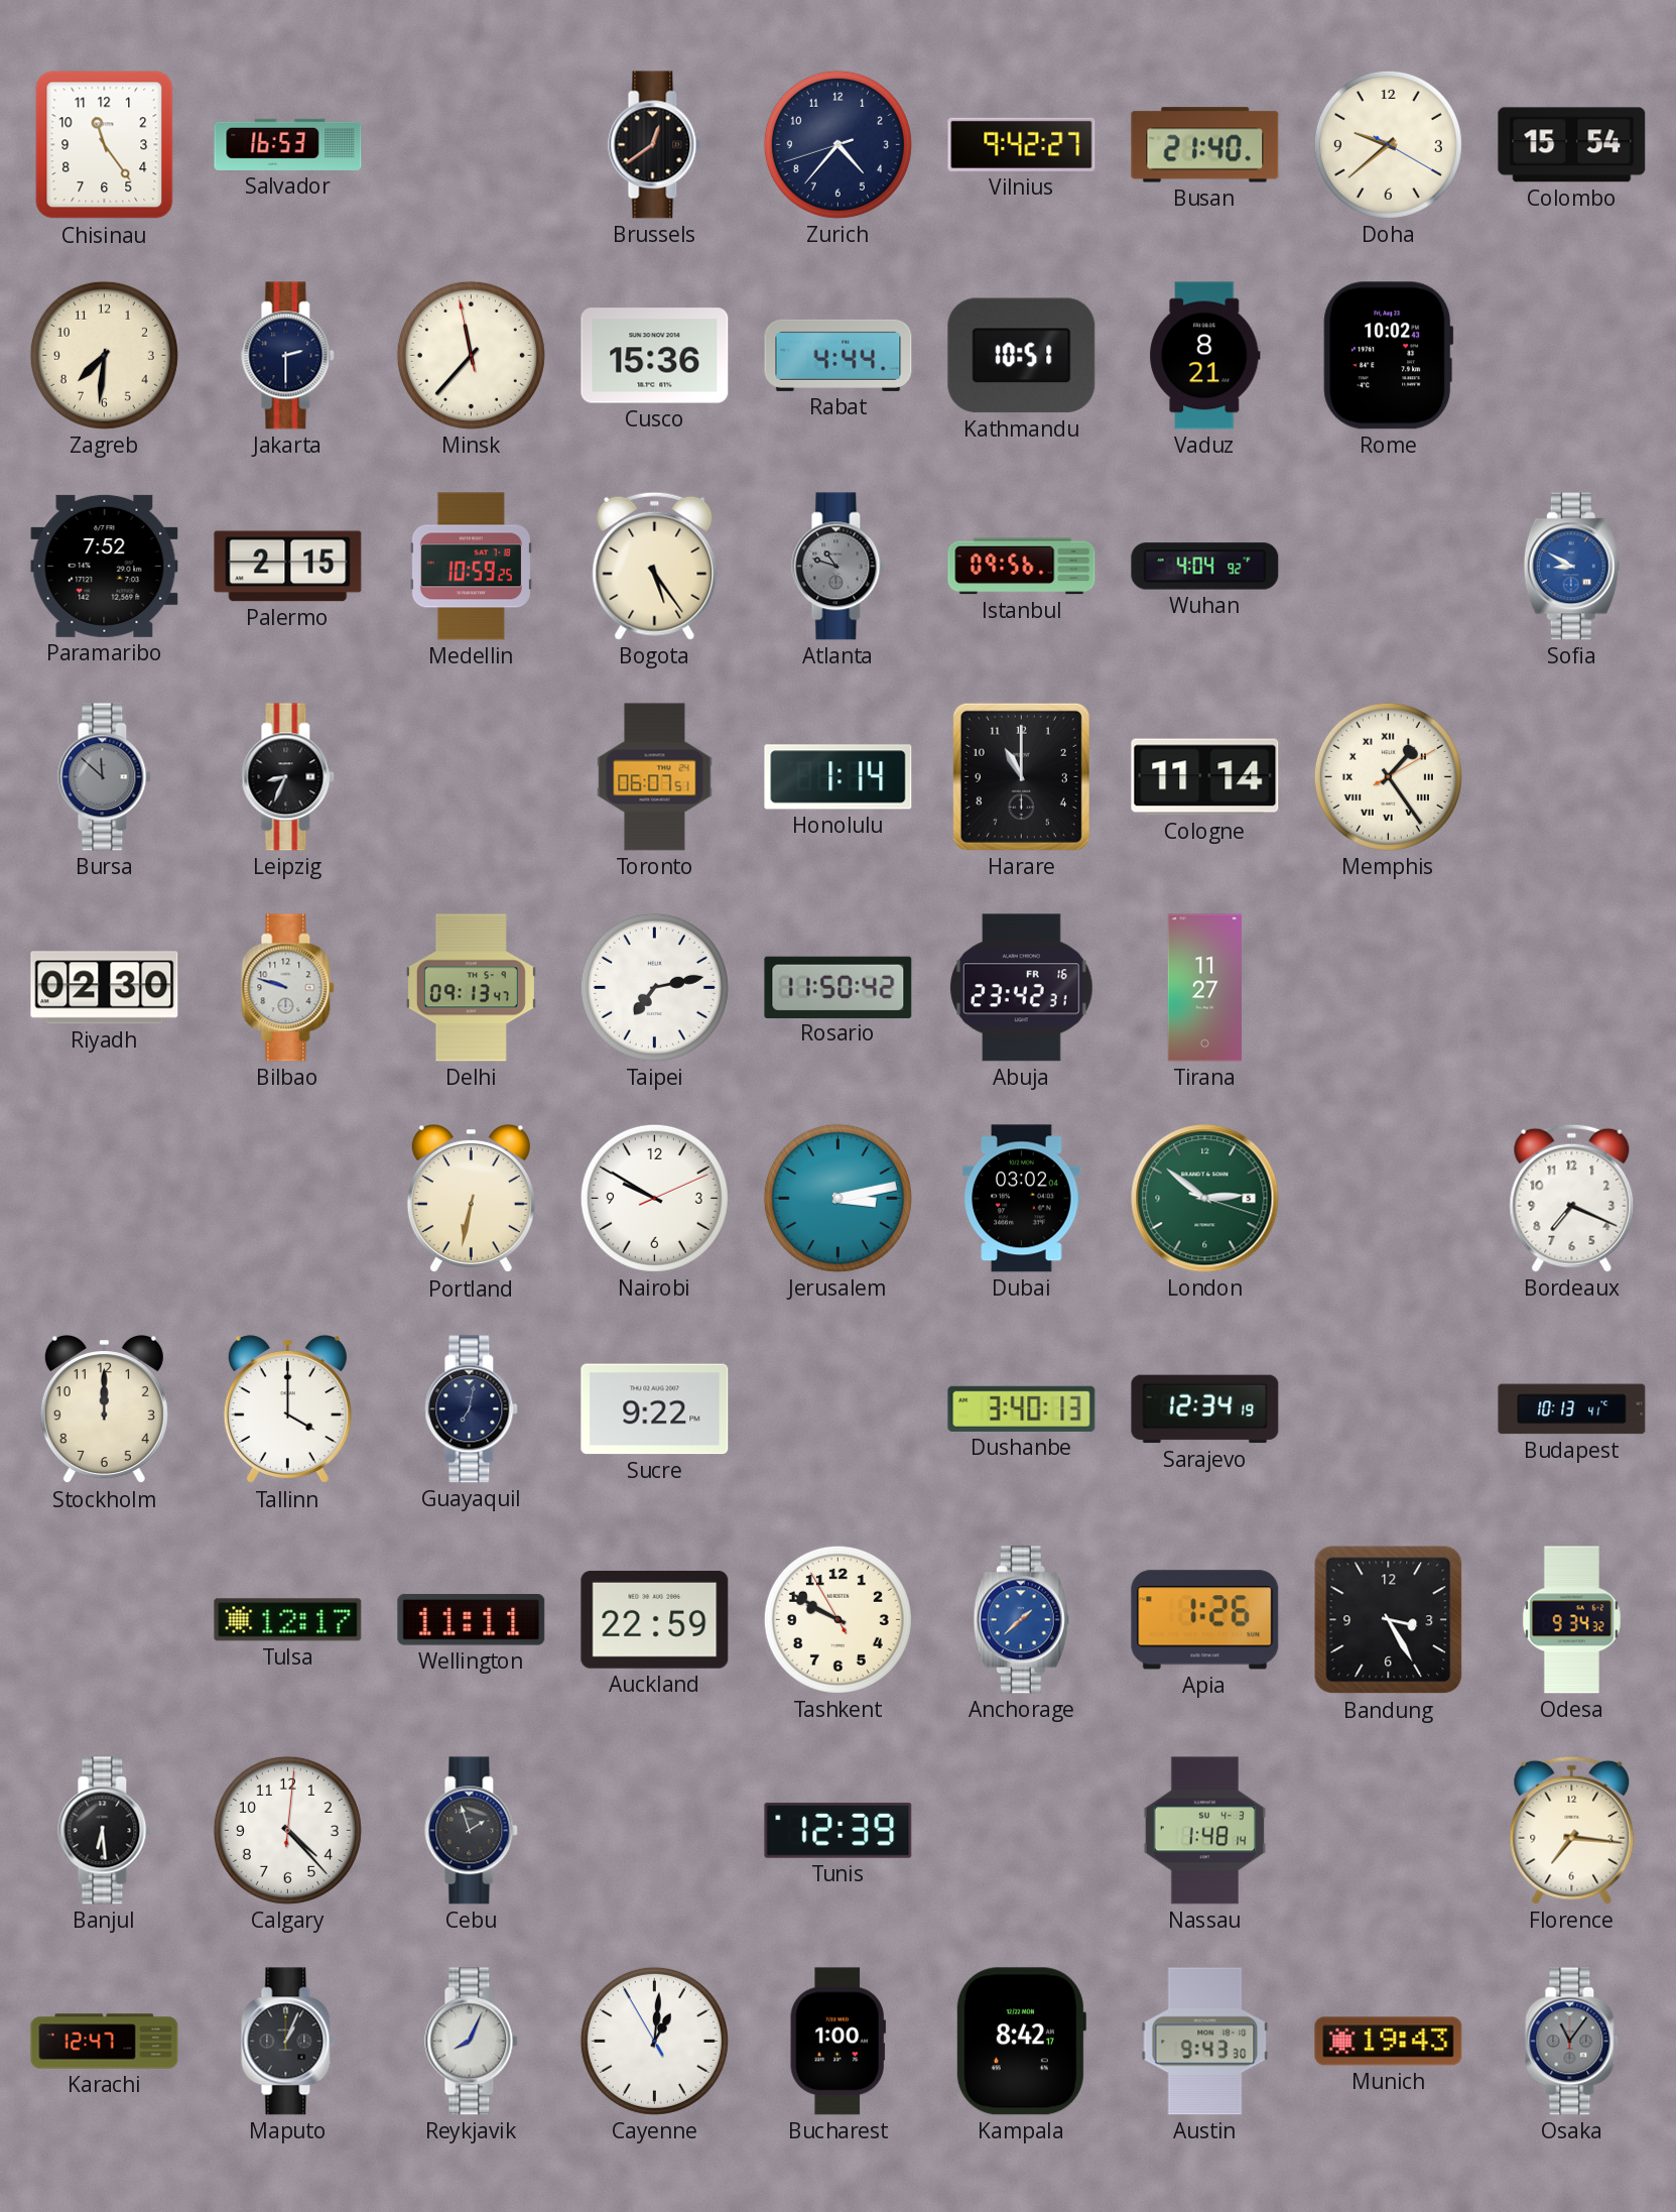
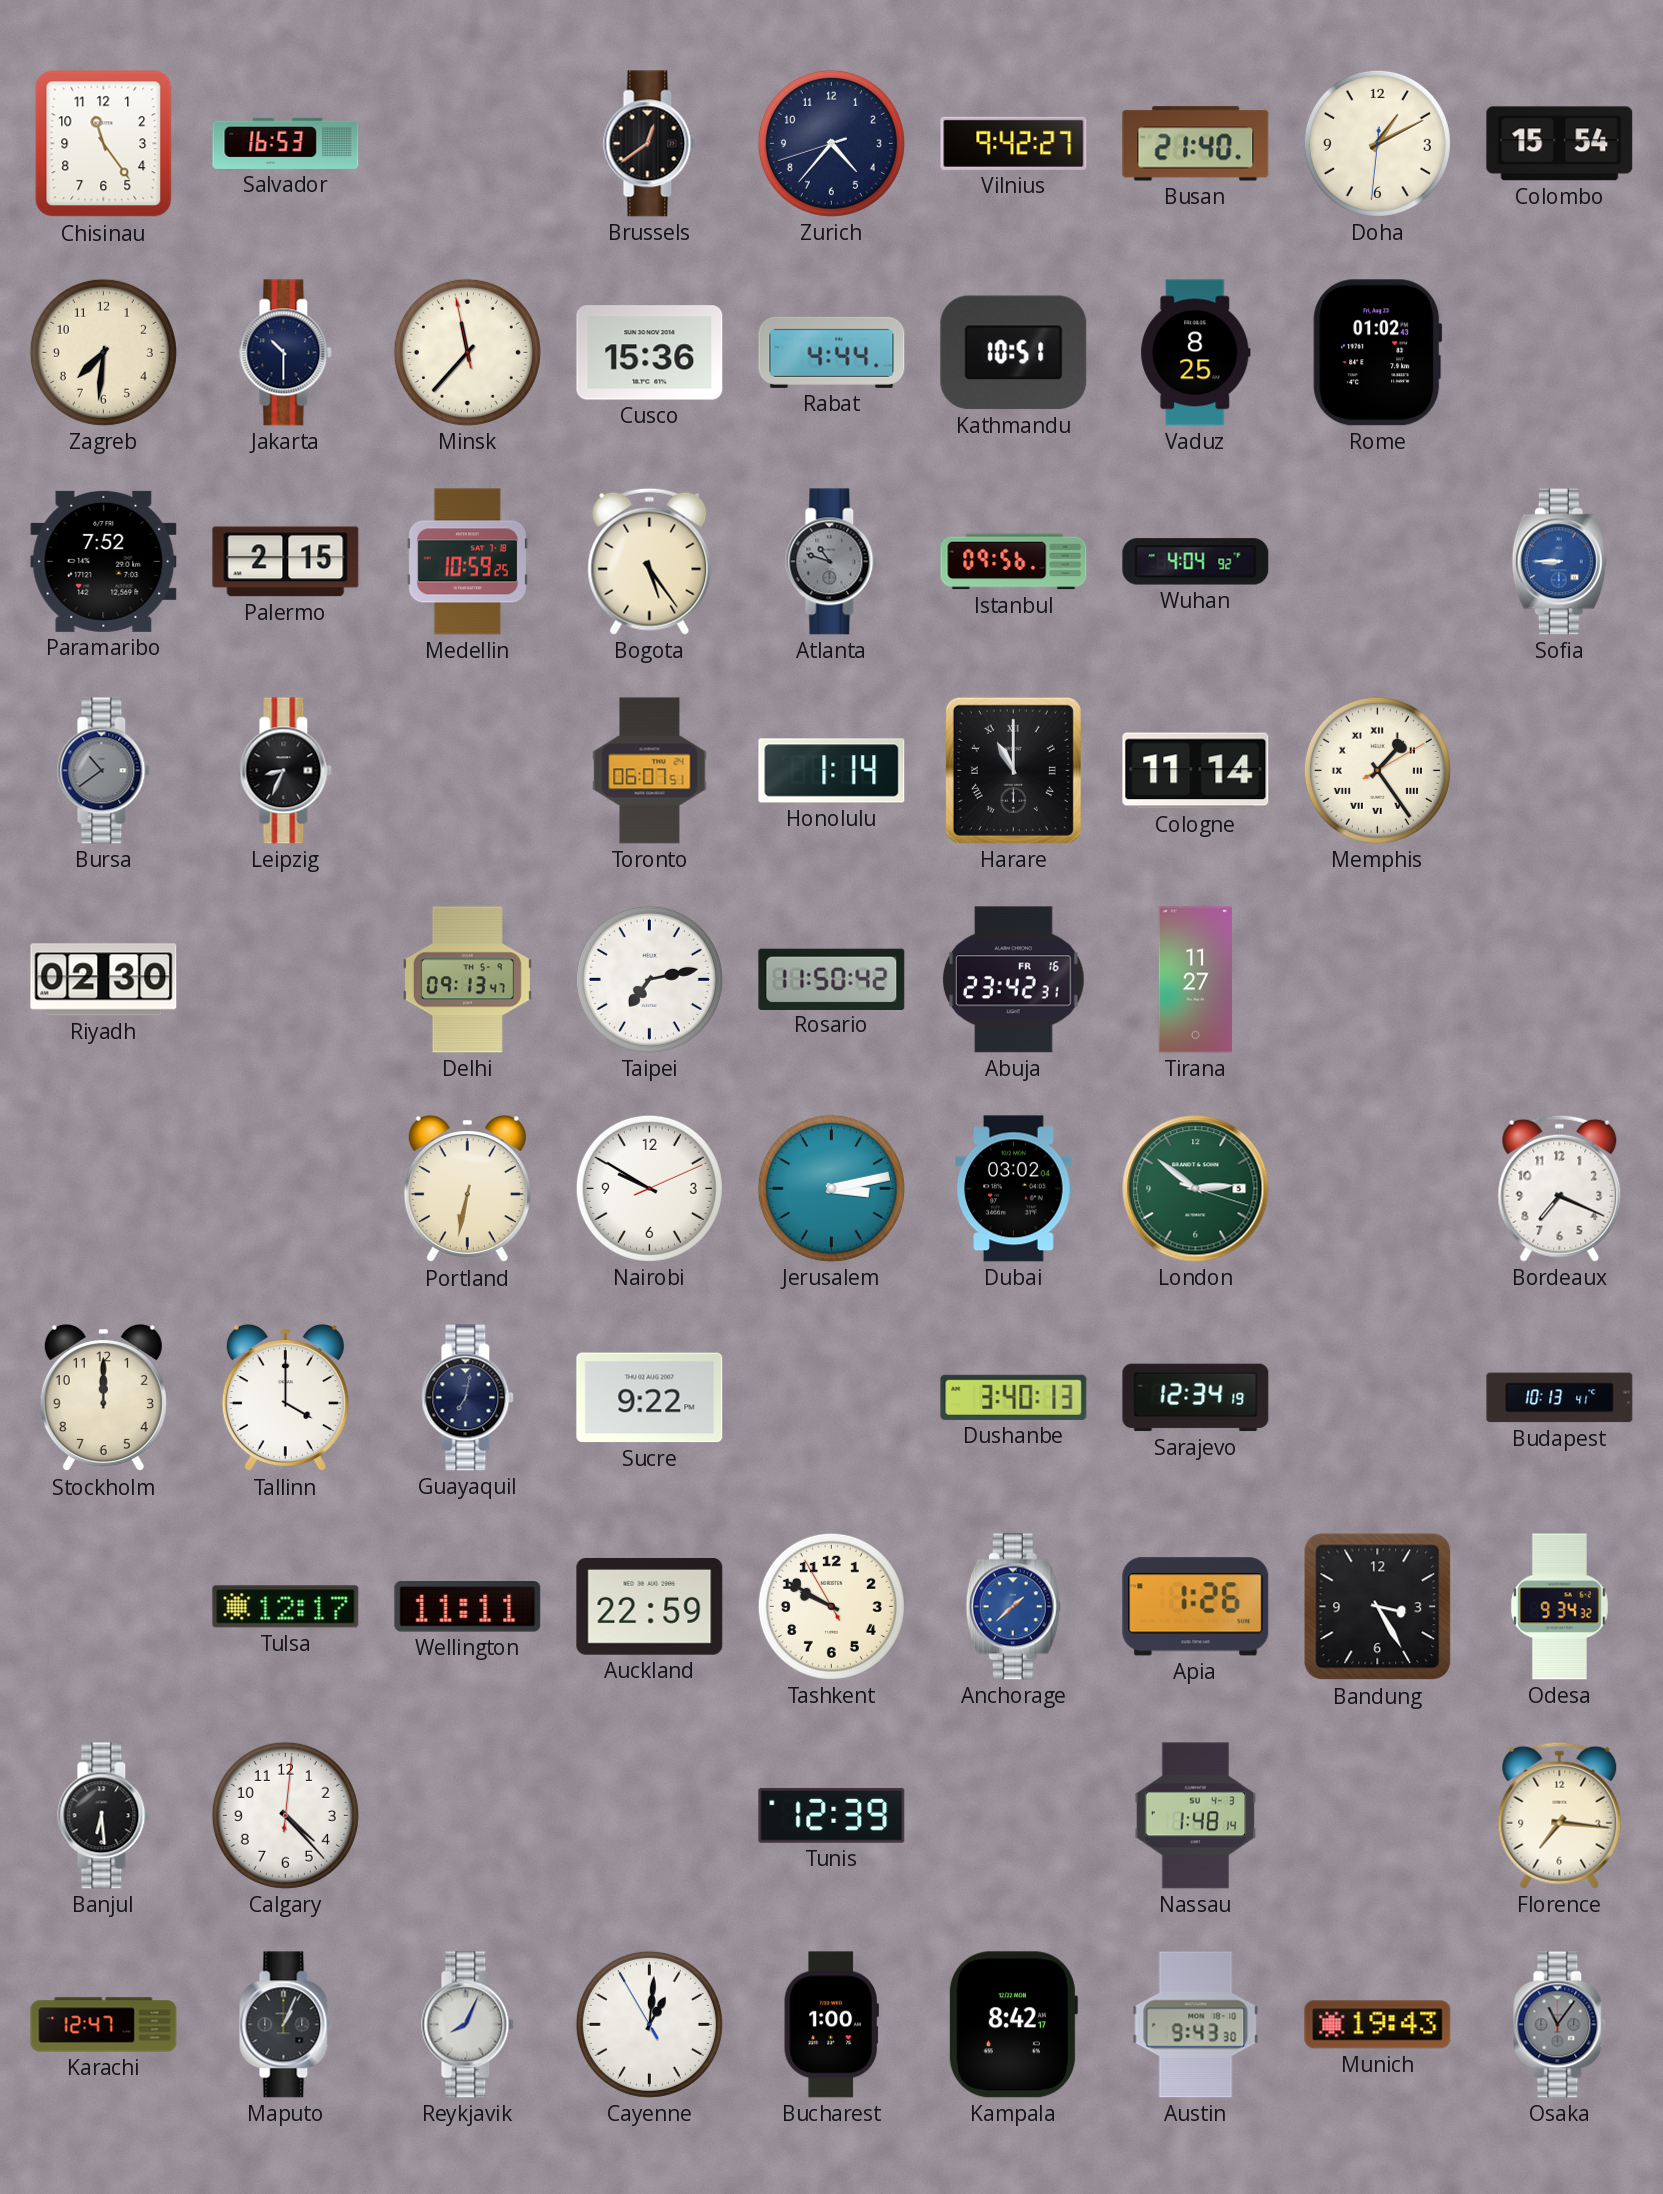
Doha: 9:38 -> 1:10 (1377, 143)
Jakarta: 2:30 -> 10:30 (286, 353)
Vaduz: 8:21 -> 8:25 (1196, 353)
Rome: 10:02 -> 01:02 (1378, 353)
Sofia: 8:50 -> 8:45 (1559, 562)
Bursa: 11:52 -> 10:39 (104, 771)
Harare numerals: Arabic -> Roman (1013, 770)
Bilbao: 9:48 -> none (288, 988)
Cebu: 1:57 -> none (472, 1831)
